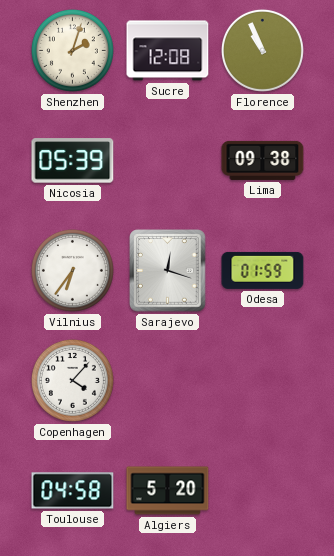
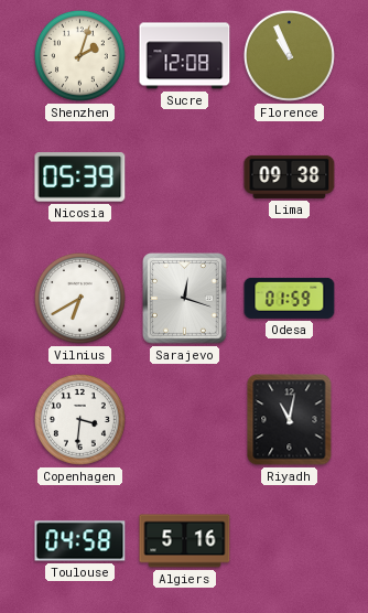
Vilnius: 6:36 -> 6:40 (79, 298)
Copenhagen: 4:07 -> 3:31 (79, 419)
Riyadh: none -> 11:02 (290, 420)
Algiers: 5:20 -> 5:16 (185, 541)
